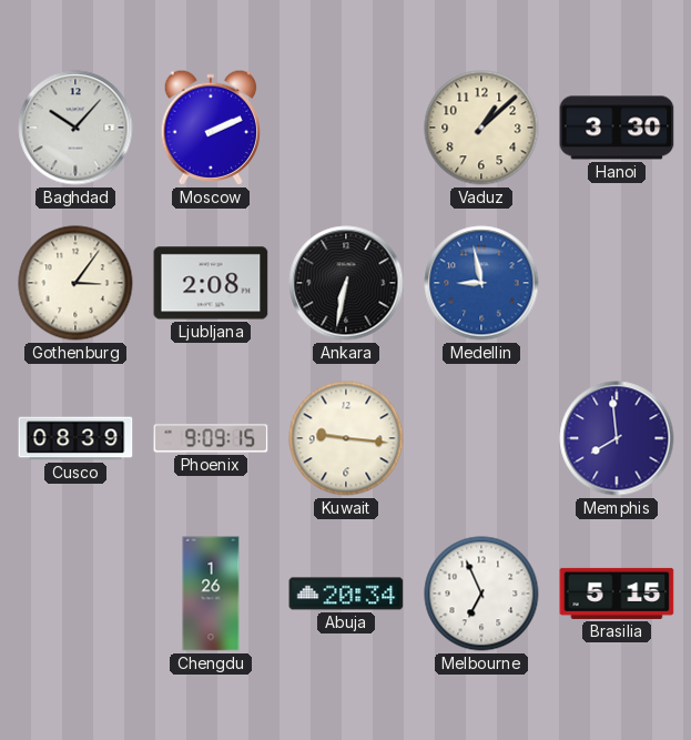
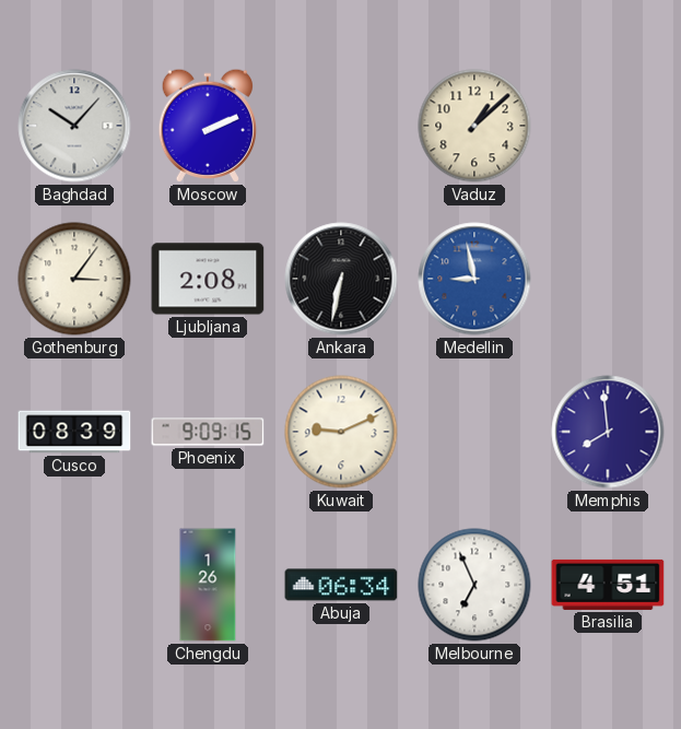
Hanoi: 3:30 -> none (617, 128)
Kuwait: 9:16 -> 9:11 (341, 432)
Abuja: 20:34 -> 06:34 (341, 585)
Brasilia: 5:15 -> 4:51 (608, 585)
